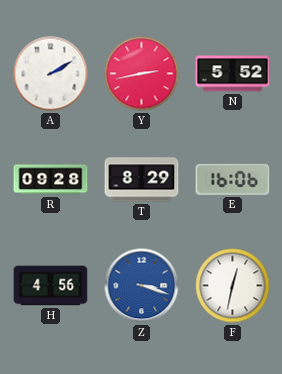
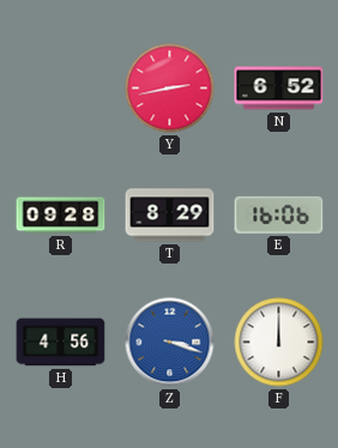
A: 2:10 -> none (51, 74)
N: 5:52 -> 6:52 (279, 89)
F: 12:32 -> 12:00 (279, 343)
